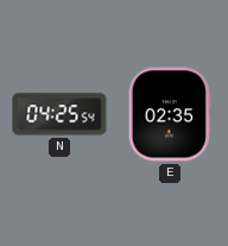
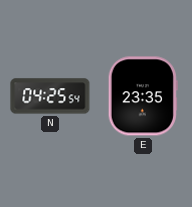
E: 02:35 -> 23:35 (143, 96)
